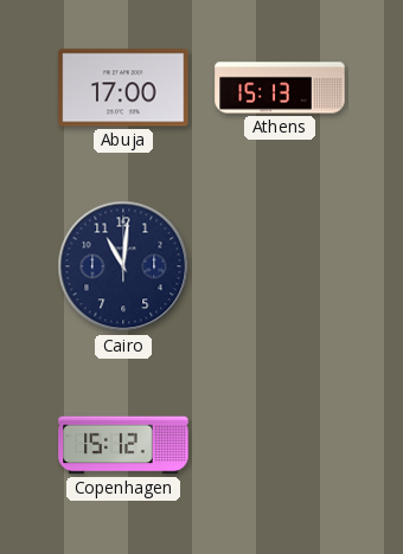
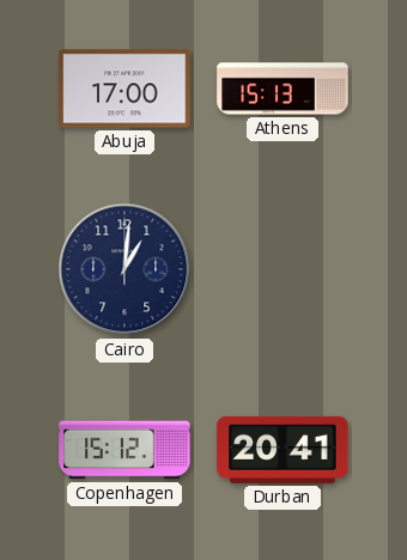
Cairo: 11:01 -> 1:01 (124, 269)
Durban: none -> 20:41 (283, 450)
